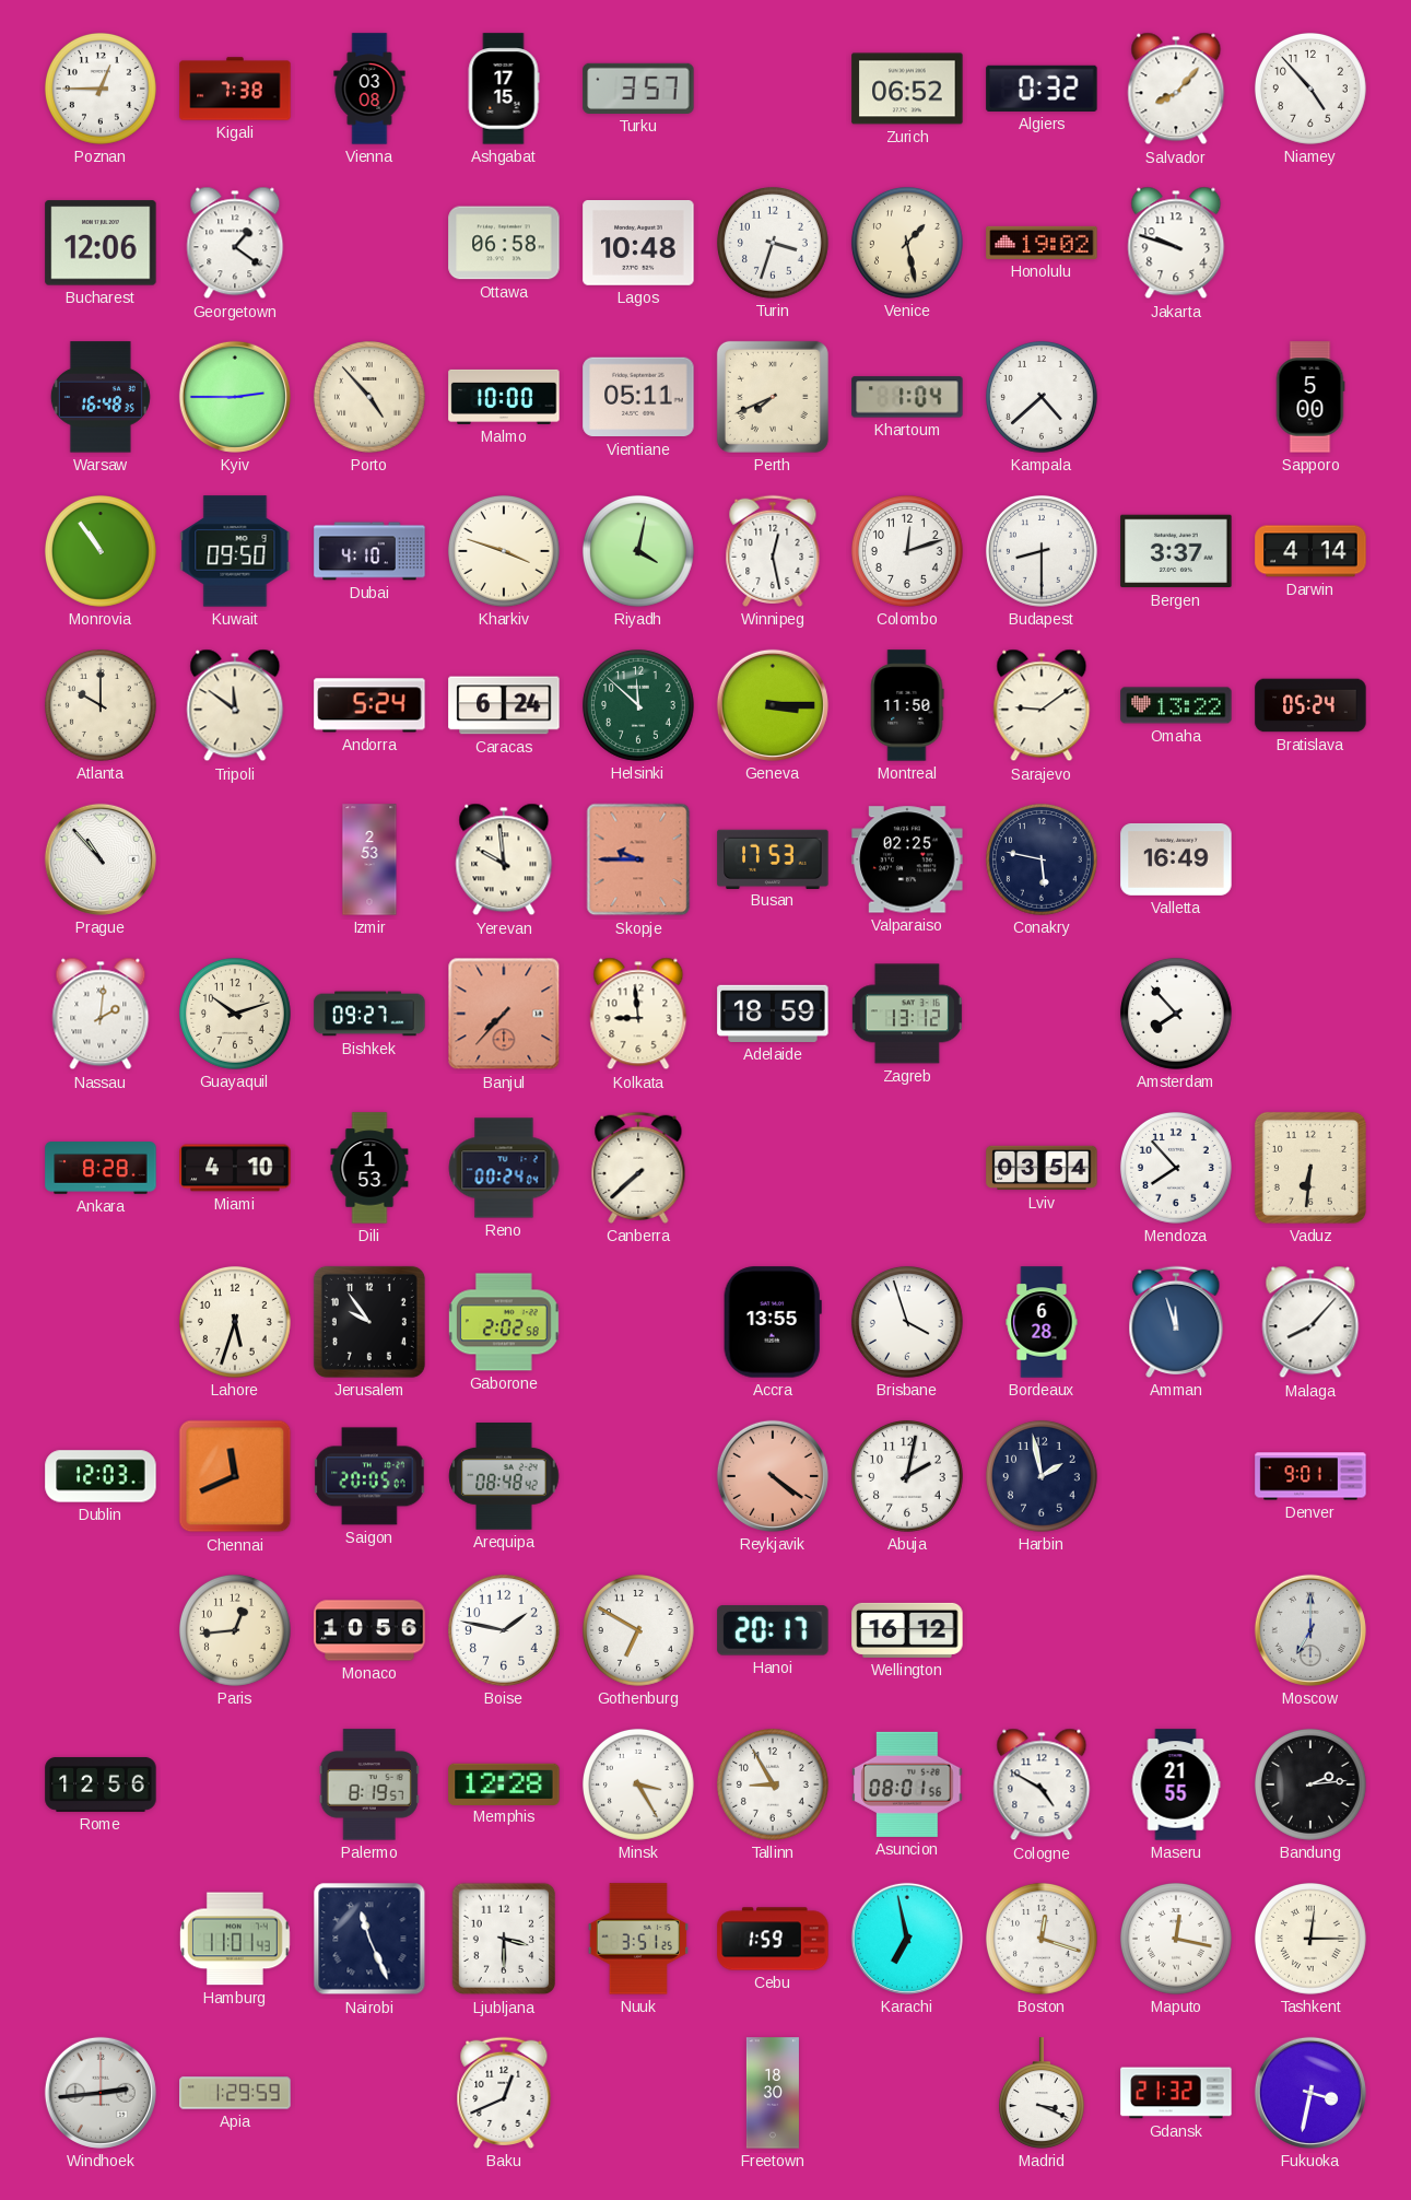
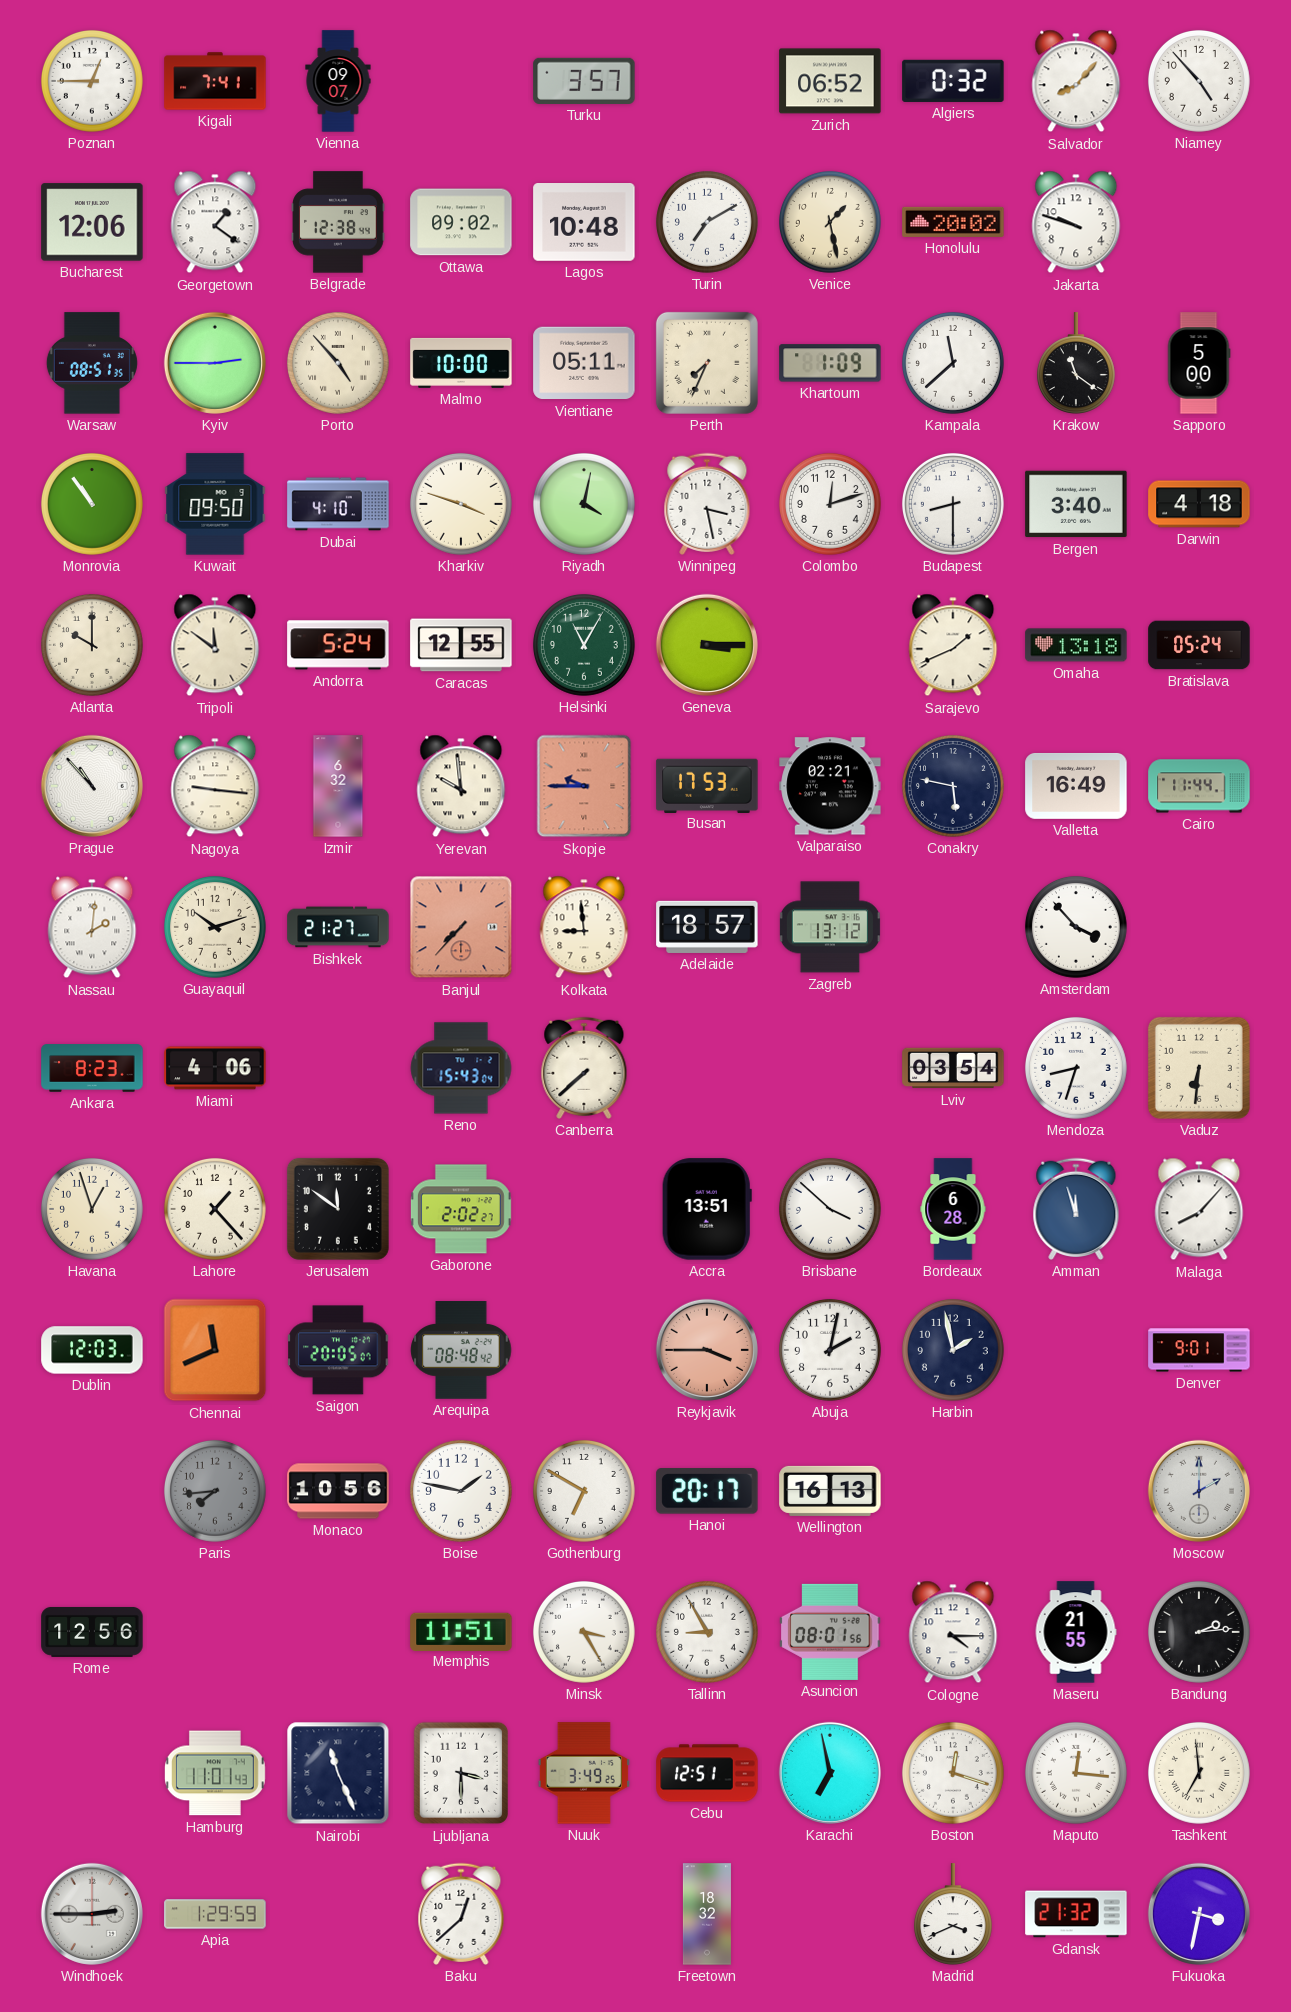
Kigali: 7:38 -> 7:41 (215, 81)
Vienna: 03:08 -> 09:07 (338, 81)
Ashgabat: 17:15 -> none (504, 89)
Belgrade: none -> 12:38 (338, 222)
Ottawa: 06:58 -> 09:02 (461, 222)
Turin: 3:33 -> 7:10 (707, 222)
Honolulu: 19:02 -> 20:02 (953, 222)
Warsaw: 16:48 -> 08:51 (92, 363)
Perth: 7:41 -> 7:34 (707, 363)
Khartoum: 1:04 -> 1:09 (830, 363)
Kampala: 4:38 -> 11:38 (953, 363)
Krakow: none -> 11:21 (1076, 363)
Winnipeg: 12:28 -> 3:28 (707, 504)
Bergen: 3:37 -> 3:40 (1076, 504)
Darwin: 4:14 -> 4:18 (1199, 504)
Caracas: 6:24 -> 12:55 (461, 645)
Helsinki: 11:52 -> 11:05 (584, 645)
Montreal: 11:50 -> none (907, 705)
Sarajevo: 9:09 -> 1:41 (953, 645)
Omaha: 13:22 -> 13:18 (1076, 645)
Nagoya: none -> 9:16 (215, 786)
Izmir: 2:53 -> 6:32 (338, 786)
Valparaiso: 02:25 -> 02:21 (830, 786)
Cairo: none -> 11:44 (1199, 786)
Bishkek: 09:27 -> 21:27 (338, 927)
Adelaide: 18:59 -> 18:57 (707, 927)
Amsterdam: 7:53 -> 3:53 (1076, 927)
Ankara: 8:28 -> 8:23 (92, 1068)
Miami: 4:10 -> 4:06 (215, 1068)
Dili: 1:53 -> none (369, 1168)
Reno: 00:24 -> 15:43 (461, 1068)
Mendoza: 7:53 -> 8:33 (1076, 1068)
Havana: none -> 12:57 (92, 1209)
Lahore: 5:33 -> 1:23 (215, 1209)
Jerusalem: 9:54 -> 11:51 (338, 1209)
Gaborone: 2:02:58 -> 2:02:27 (461, 1209)
Accra: 13:55 -> 13:51 (707, 1209)
Brisbane: 3:57 -> 3:52 (830, 1209)
Reykjavik: 4:21 -> 3:45 (707, 1350)
Paris: 12:44 -> 7:44 (215, 1491)
Paris dial: cream -> grey (215, 1491)
Wellington: 16:12 -> 16:13 (830, 1491)
Moscow: 7:00 -> 2:00 (1199, 1491)
Palermo: 8:19 -> none (369, 1784)
Memphis: 12:28 -> 11:51 (461, 1631)
Cologne: 4:50 -> 4:15 (953, 1632)
Nuuk: 3:51 -> 3:49 (584, 1773)
Cebu: 1:59 -> 12:51 (707, 1773)
Maputo: 12:17 -> 12:16 (1076, 1773)
Tashkent: 12:15 -> 6:59 (1199, 1773)
Windhoek: 2:44 -> 2:45 (92, 1914)
Baku: 12:41 -> 12:38 (461, 1914)
Freetown: 18:30 -> 18:32 (707, 1914)
Madrid: 3:19 -> 3:41 (953, 1914)
